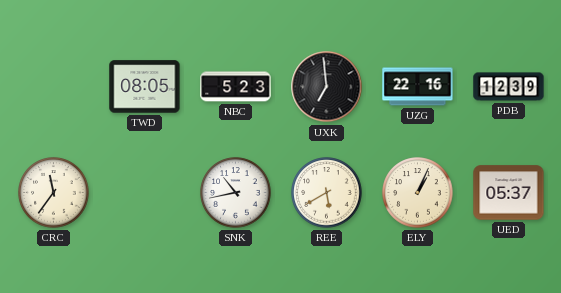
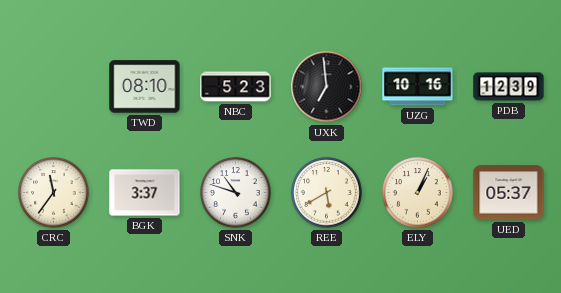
TWD: 08:05 -> 08:10 (145, 87)
UZG: 22:16 -> 10:16 (418, 87)
BGK: none -> 3:37 (145, 193)
SNK: 10:43 -> 10:48 (236, 193)
